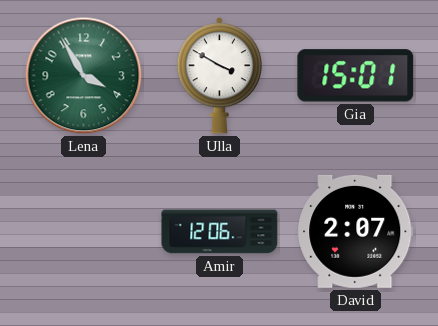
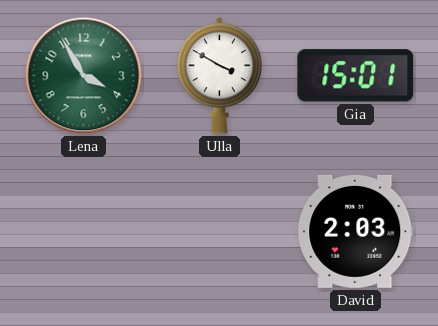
Amir: 12:06 -> none (220, 232)
David: 2:07 -> 2:03 (356, 231)
